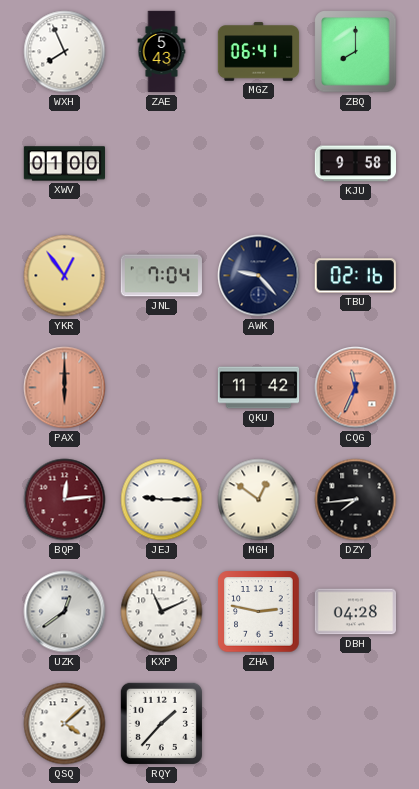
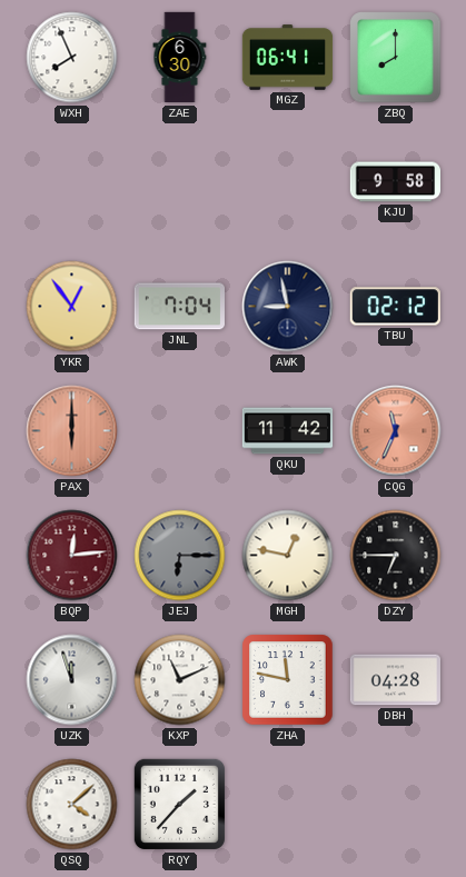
ZAE: 5:43 -> 6:30 (180, 58)
XWV: 01:00 -> none (64, 164)
AWK: 9:23 -> 8:58 (288, 307)
TBU: 02:16 -> 02:12 (395, 307)
JEJ: 9:15 -> 6:15 (180, 556)
JEJ dial: white -> grey (180, 556)
MGH: 12:51 -> 12:47 (288, 556)
DZY: 7:44 -> 6:45 (396, 556)
UZK: 12:39 -> 11:57 (72, 680)
ZHA: 2:47 -> 11:47 (288, 680)
